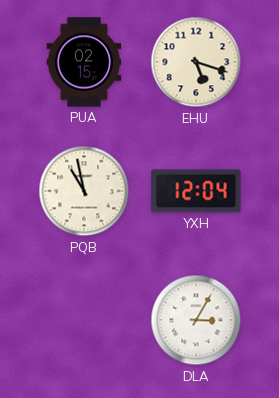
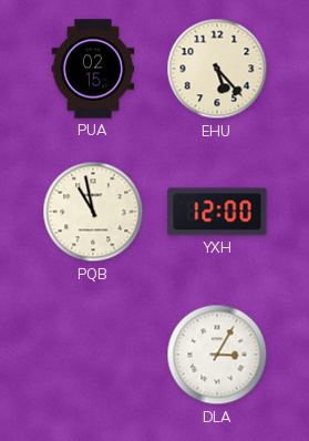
EHU: 5:18 -> 5:23 (217, 69)
YXH: 12:04 -> 12:00 (217, 212)
